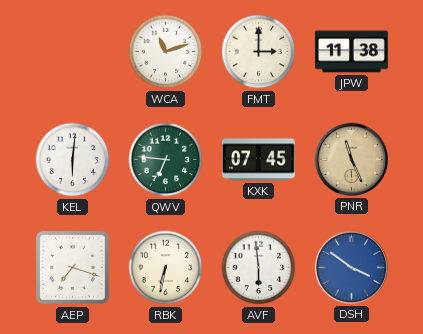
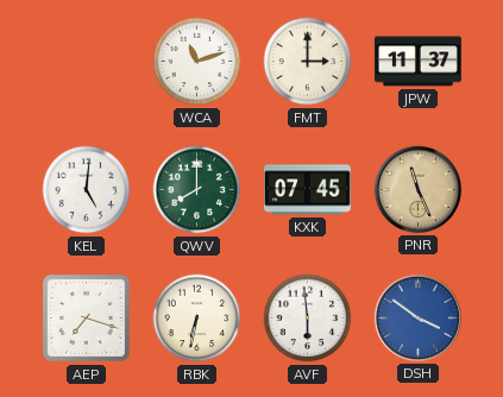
JPW: 11:38 -> 11:37 (417, 62)
KEL: 6:01 -> 5:01 (87, 190)
QWV: 6:46 -> 8:00 (197, 190)
